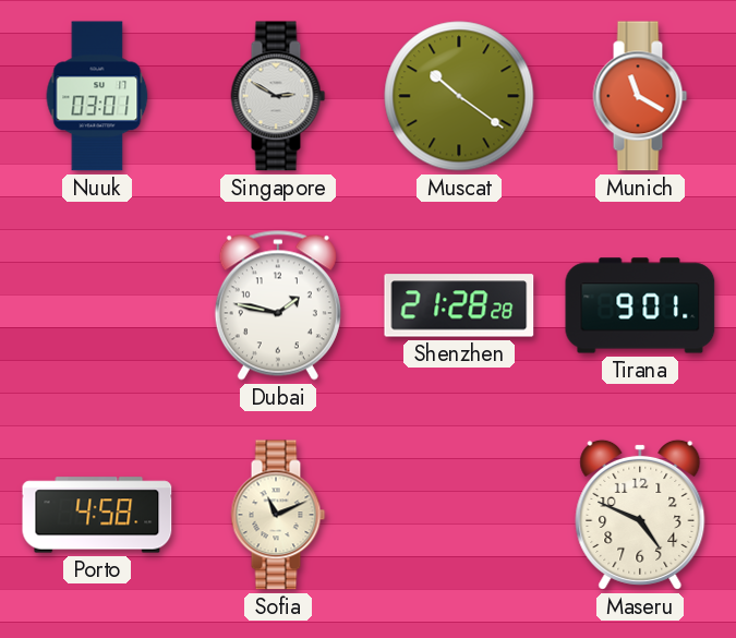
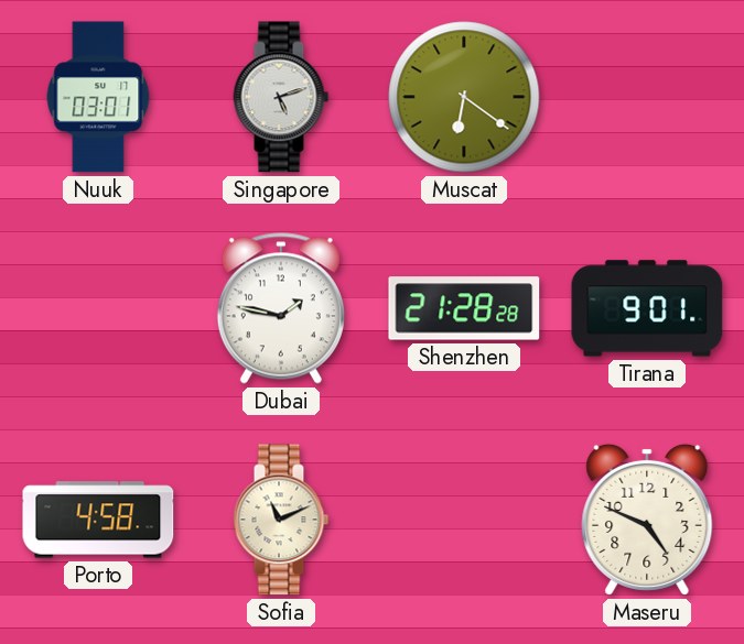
Singapore: 2:50 -> 5:12 (281, 97)
Muscat: 10:21 -> 6:21 (464, 97)
Munich: 11:20 -> none (640, 96)
